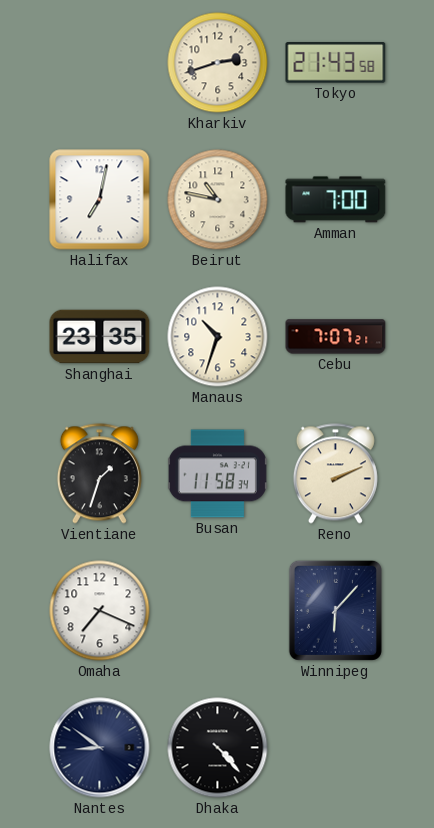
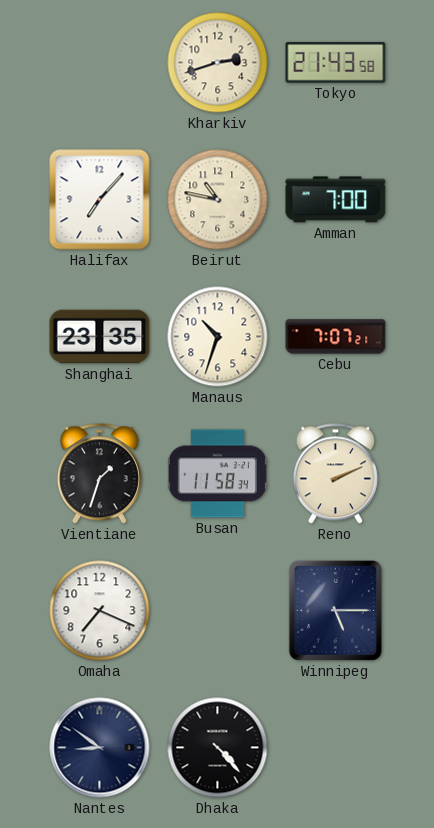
Halifax: 7:02 -> 7:07 (100, 200)
Winnipeg: 6:07 -> 5:15 (335, 610)
